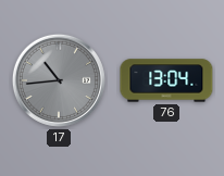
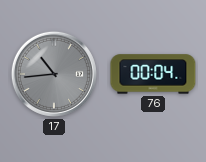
76: 13:04 -> 00:04 (153, 74)
